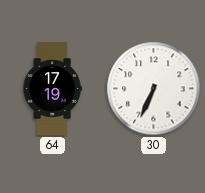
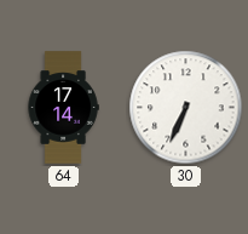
64: 17:19 -> 17:14 (63, 108)
